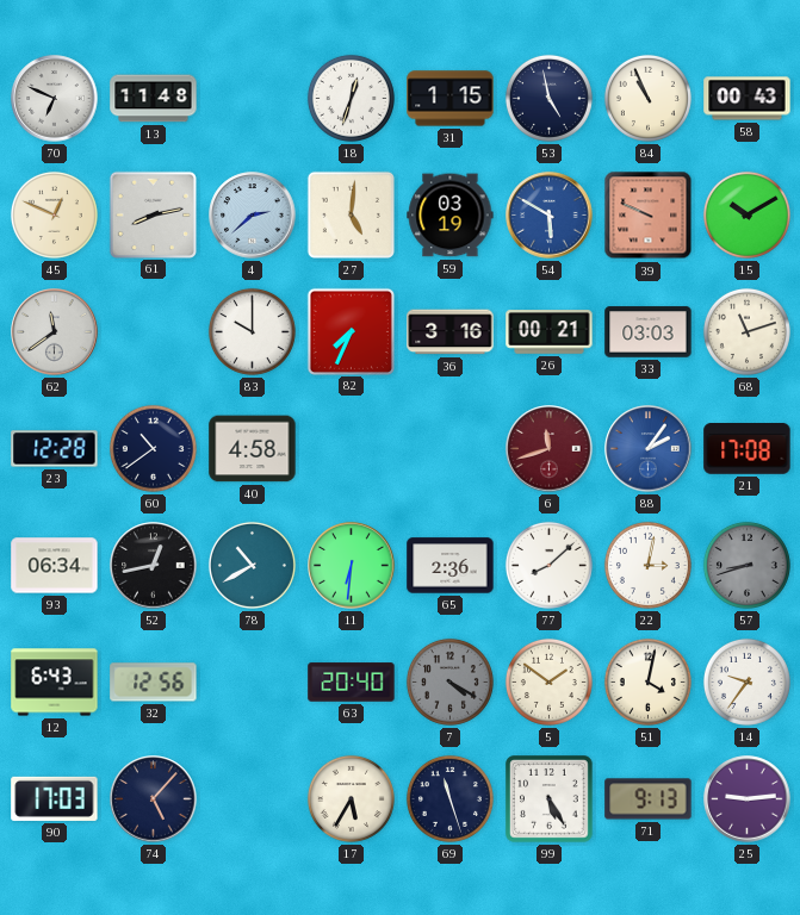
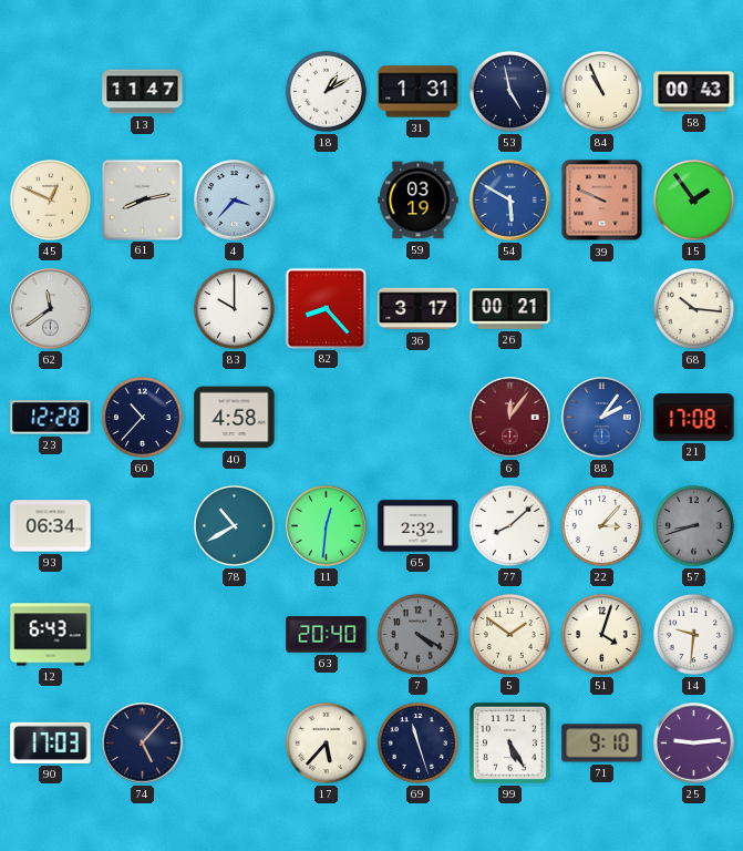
70: 6:49 -> none (55, 99)
13: 11:48 -> 11:47 (143, 92)
18: 12:33 -> 1:10 (326, 91)
31: 1:15 -> 1:31 (419, 92)
4: 2:38 -> 3:37 (235, 201)
27: 5:01 -> none (351, 214)
15: 10:10 -> 1:54 (693, 199)
82: 7:34 -> 8:23 (326, 308)
36: 3:16 -> 3:17 (419, 309)
33: 03:03 -> none (649, 332)
68: 11:12 -> 10:16 (693, 308)
60: 10:39 -> 10:37 (142, 417)
6: 11:42 -> 12:06 (510, 418)
52: 12:43 -> none (154, 566)
11: 6:31 -> 12:31 (327, 526)
65: 2:36 -> 2:32 (419, 526)
22: 3:02 -> 3:07 (601, 525)
32: 12:56 -> none (154, 683)
51: 4:02 -> 4:03 (601, 634)
14: 9:36 -> 9:31 (693, 634)
17: 5:35 -> 5:37 (326, 742)
71: 9:13 -> 9:10 (602, 744)
